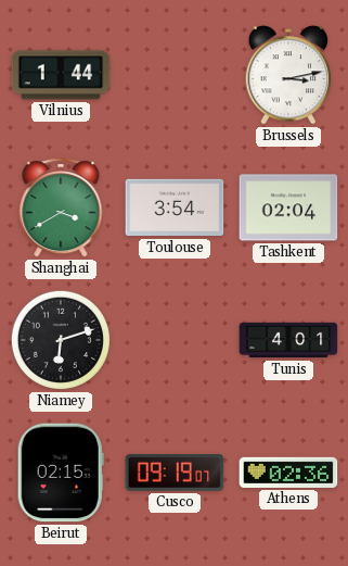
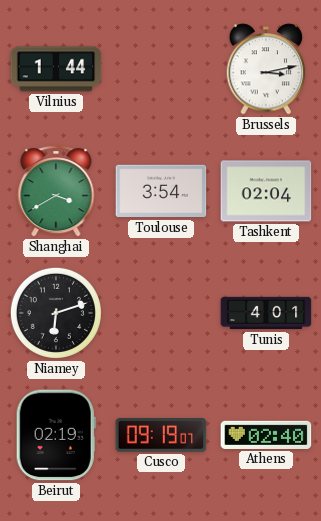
Beirut: 02:15 -> 02:19 (56, 435)
Athens: 02:36 -> 02:40 (266, 435)
